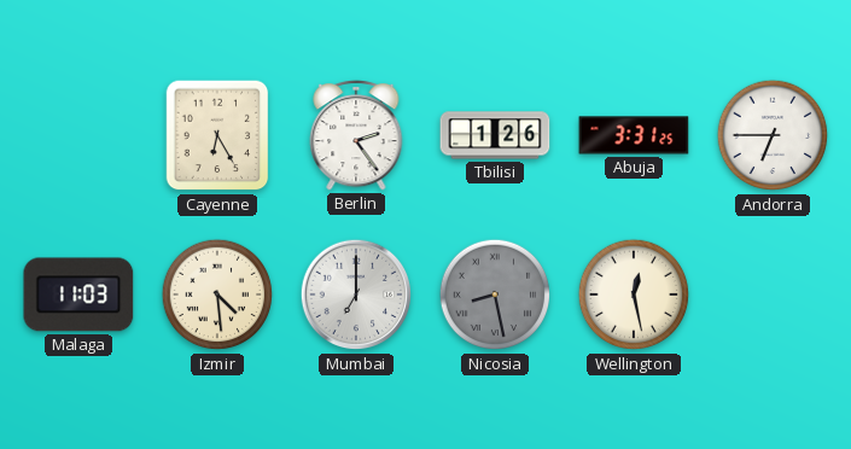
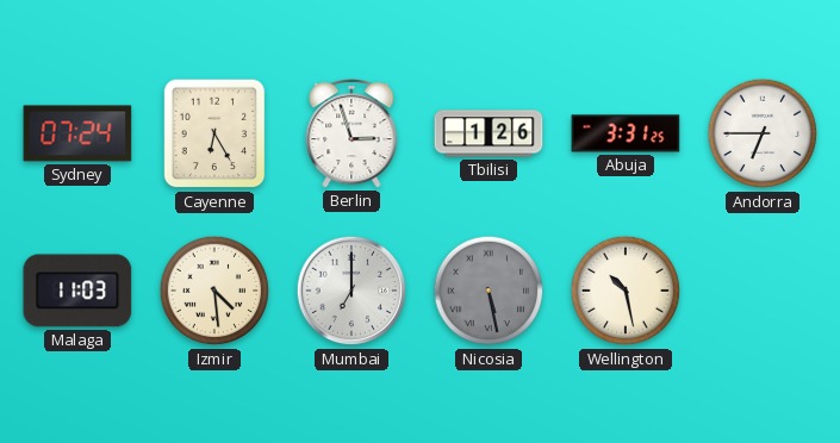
Sydney: none -> 07:24 (77, 133)
Berlin: 2:24 -> 2:57 (351, 133)
Nicosia: 8:28 -> 5:28 (489, 291)
Wellington: 12:28 -> 10:28 (626, 291)
